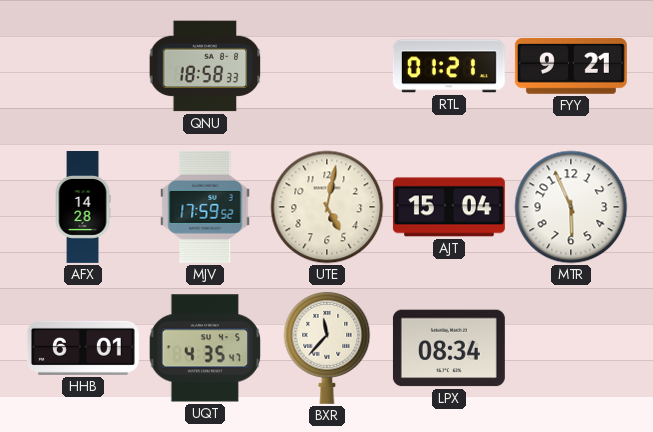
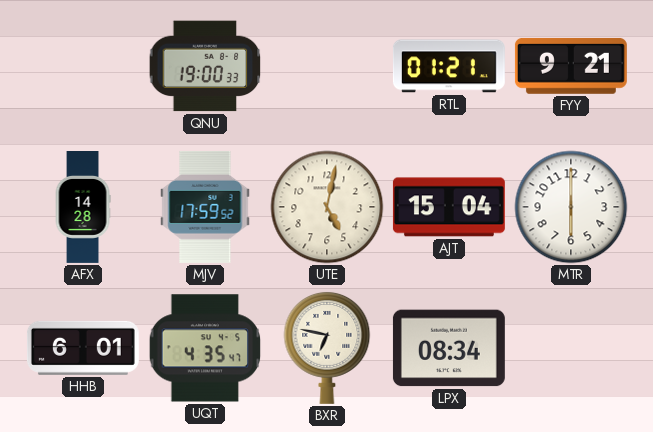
QNU: 18:58 -> 19:00 (205, 66)
MTR: 5:56 -> 6:00 (571, 207)
BXR: 11:37 -> 6:47 (327, 347)
